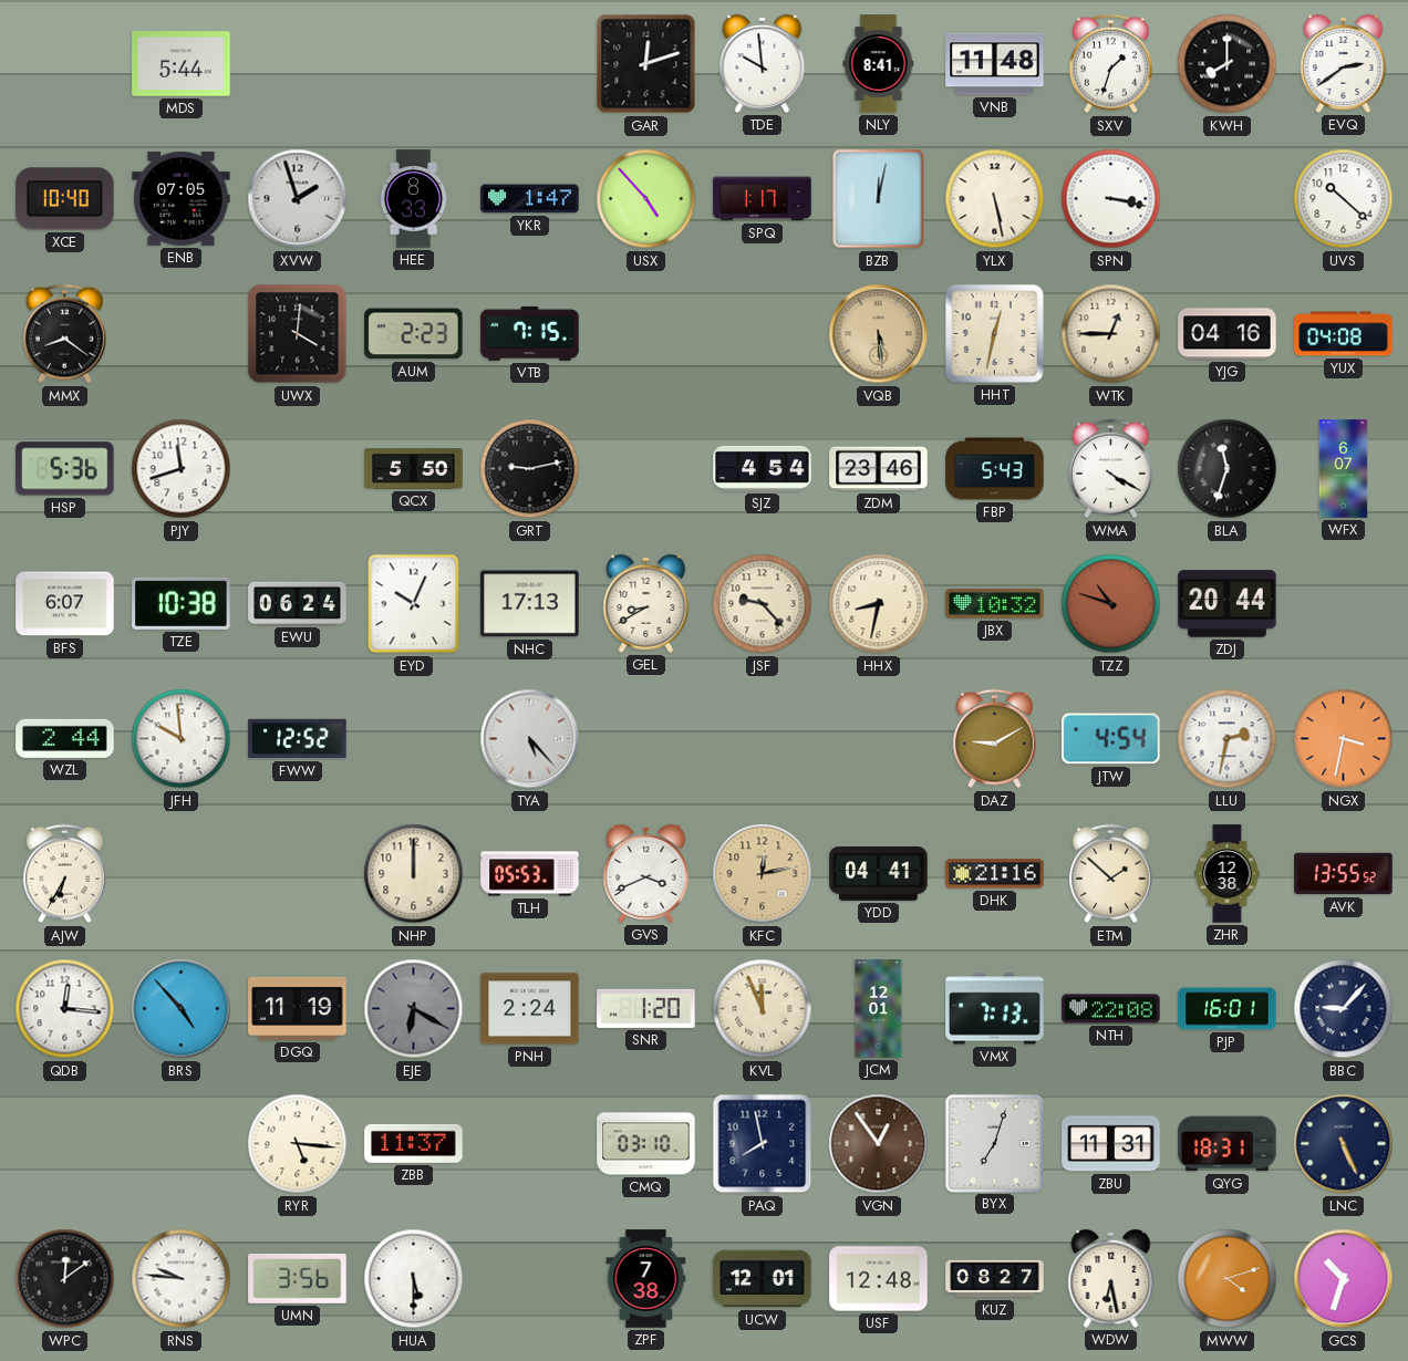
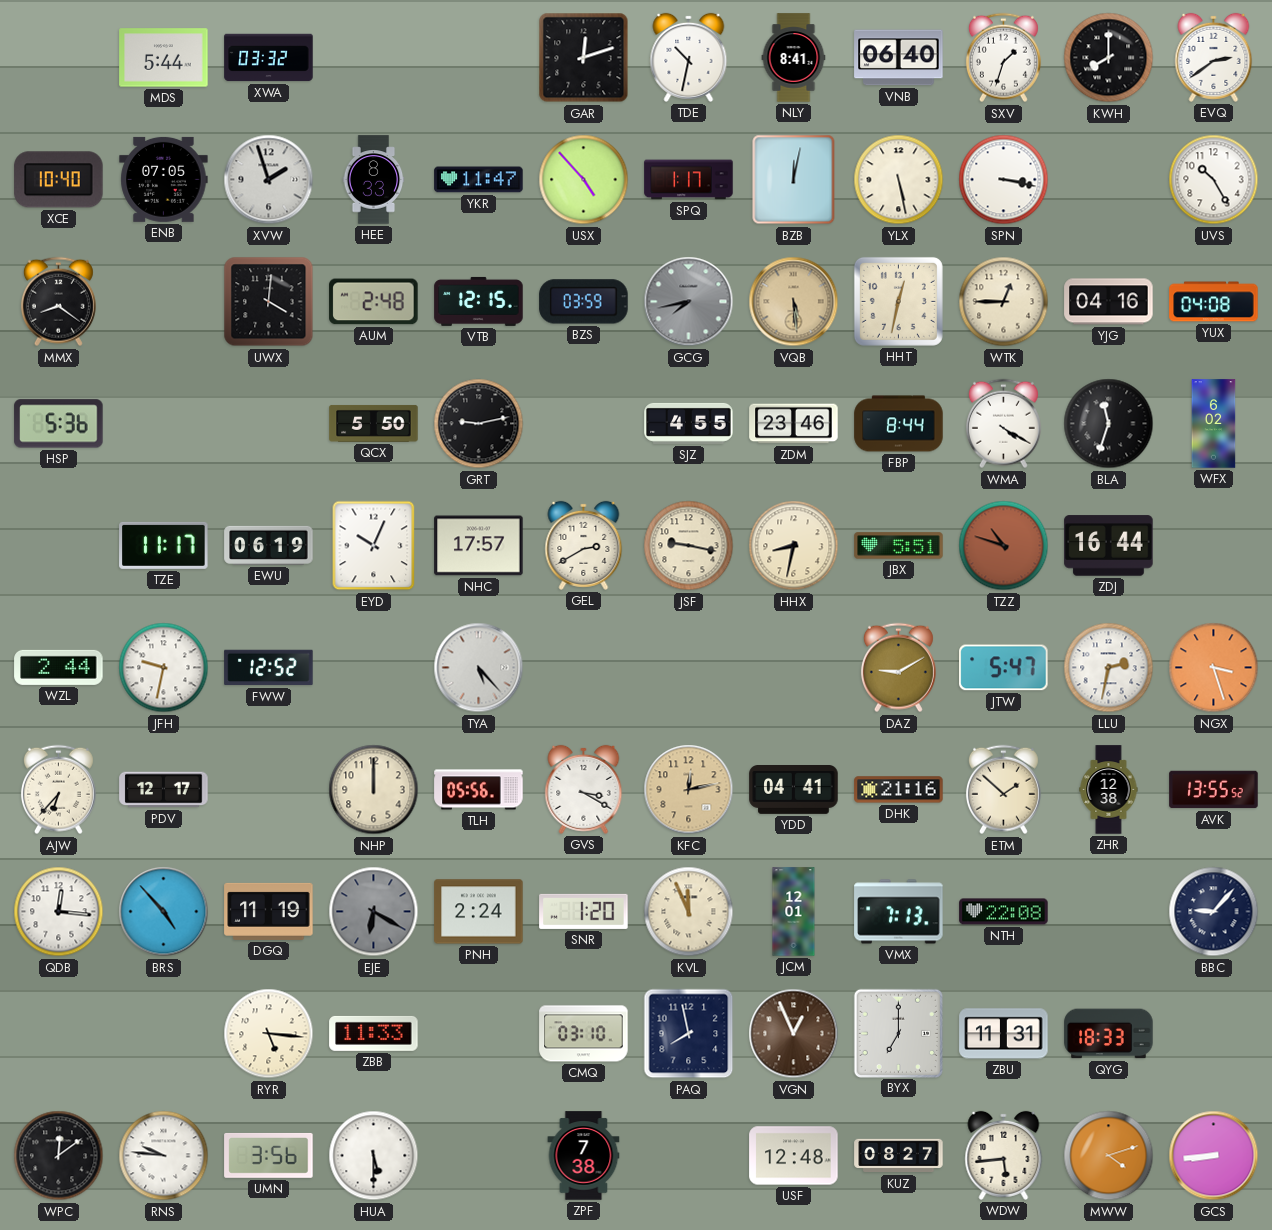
XWA: none -> 03:32 (269, 58)
TDE: 9:59 -> 10:32 (689, 57)
VNB: 11:48 -> 06:40 (899, 58)
YKR: 1:47 -> 11:47 (479, 180)
UVS: 10:22 -> 10:25 (1214, 180)
AUM: 2:23 -> 2:48 (374, 302)
VTB: 7:15 -> 12:15 (479, 301)
BZS: none -> 03:59 (584, 302)
GCG: none -> 7:43 (689, 302)
PJY: 11:42 -> none (182, 469)
SJZ: 4:54 -> 4:55 (689, 423)
FBP: 5:43 -> 8:44 (899, 424)
WFX: 6:07 -> 6:02 (1214, 424)
BFS: 6:07 -> none (65, 604)
TZE: 10:38 -> 11:17 (164, 545)
EWU: 06:24 -> 06:19 (269, 545)
NHC: 17:13 -> 17:57 (479, 546)
GEL: 8:40 -> 2:40 (584, 545)
JSF: 9:23 -> 9:17 (689, 546)
JBX: 10:32 -> 5:51 (899, 546)
ZDJ: 20:44 -> 16:44 (1109, 546)
JFH: 9:59 -> 9:32 (164, 668)
JTW: 4:54 -> 5:47 (1004, 668)
NGX: 3:32 -> 3:27 (1214, 668)
AJW: 6:35 -> 6:37 (58, 790)
PDV: none -> 12:17 (164, 790)
TLH: 05:53 -> 05:56 (479, 790)
GVS: 3:41 -> 3:20 (584, 789)
PJP: 16:01 -> none (1228, 1009)
ZBB: 11:37 -> 11:33 (374, 1033)
VGN: 12:54 -> 12:56 (794, 1034)
BYX: 7:03 -> 7:00 (898, 1033)
QYG: 18:31 -> 18:33 (1109, 1034)
LNC: 5:26 -> none (1344, 1144)
UCW: 12:01 -> none (763, 1279)
WDW: 6:28 -> 5:44 (1004, 1155)
GCS: 10:33 -> 8:44 (1214, 1156)
